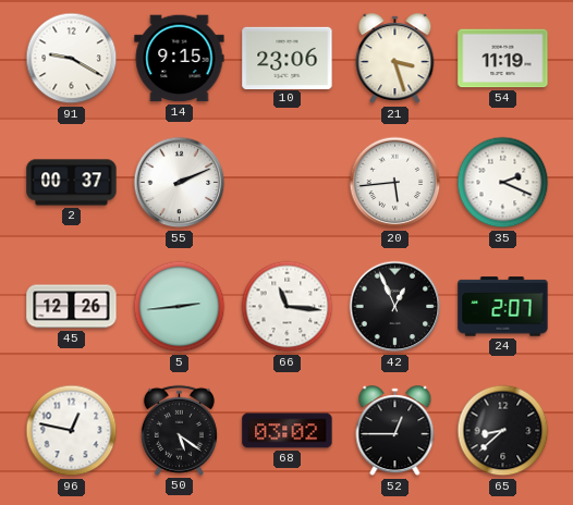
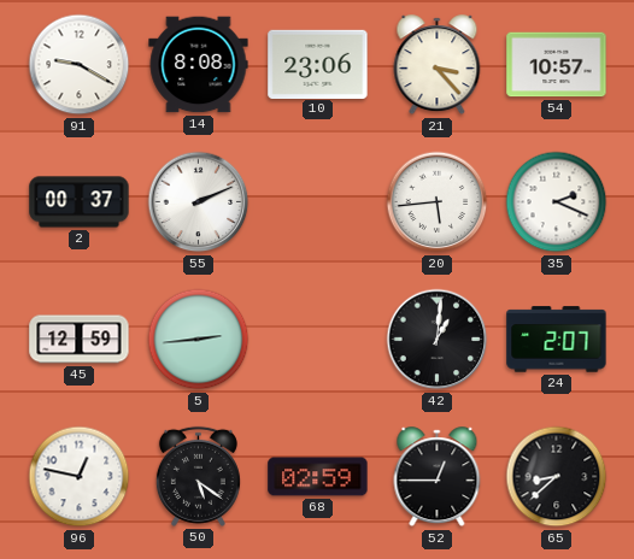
14: 9:15 -> 8:08 (199, 65)
21: 3:27 -> 3:23 (438, 65)
54: 11:19 -> 10:57 (557, 65)
45: 12:26 -> 12:59 (80, 340)
66: 11:16 -> none (288, 307)
42: 12:56 -> 1:01 (438, 340)
68: 03:02 -> 02:59 (318, 477)
